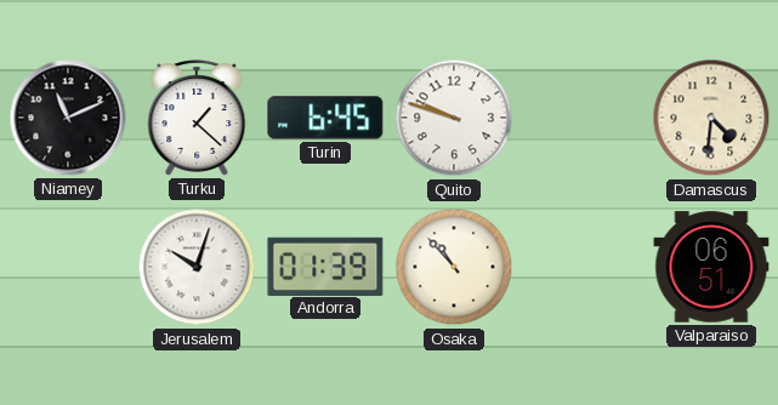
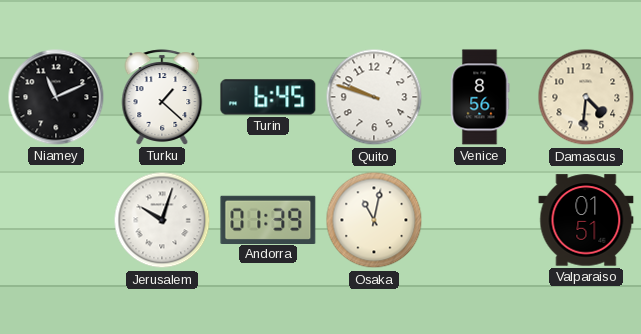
Venice: none -> 8:56 (480, 97)
Osaka: 10:53 -> 11:02 (374, 220)
Valparaiso: 06:51 -> 01:51 (586, 220)
